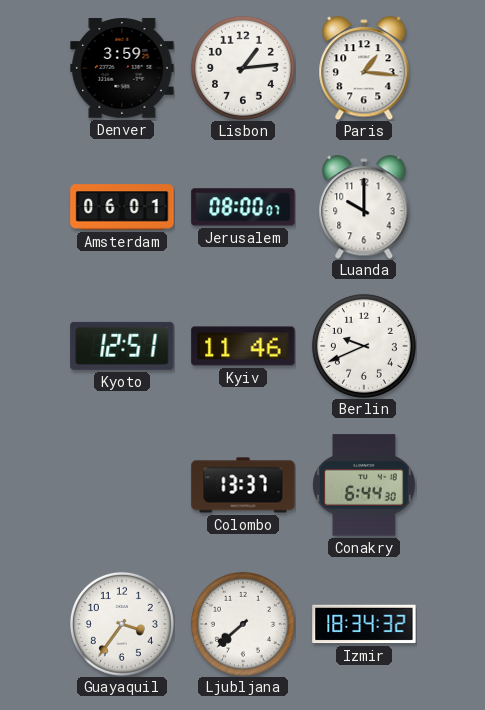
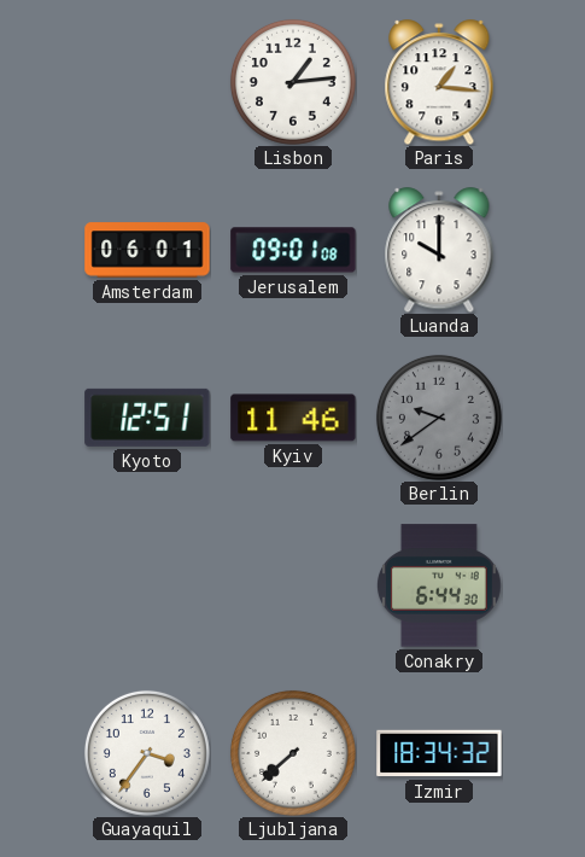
Denver: 3:59 -> none (122, 68)
Jerusalem: 08:00 -> 09:01 (293, 250)
Berlin: 9:41 -> 9:39 (439, 418)
Berlin dial: white -> grey (439, 418)
Colombo: 13:37 -> none (243, 485)
